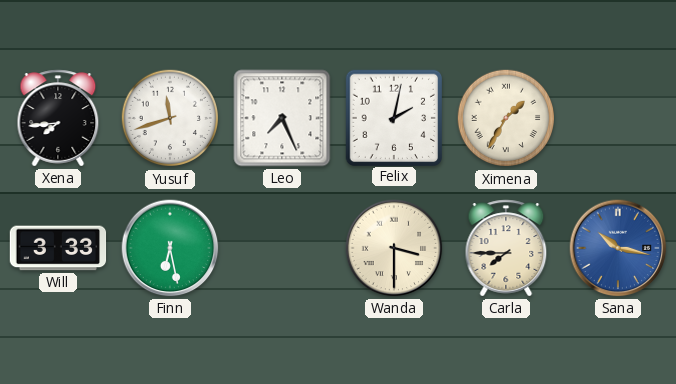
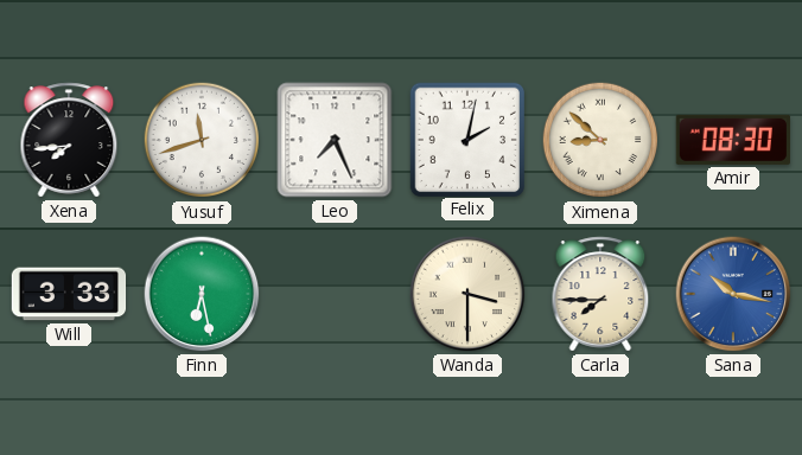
Ximena: 1:35 -> 8:52 (600, 140)
Amir: none -> 08:30 (733, 140)
